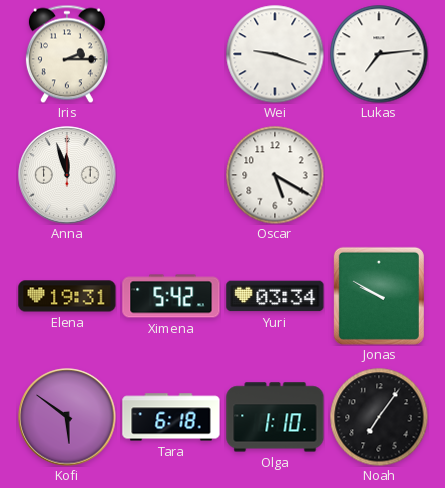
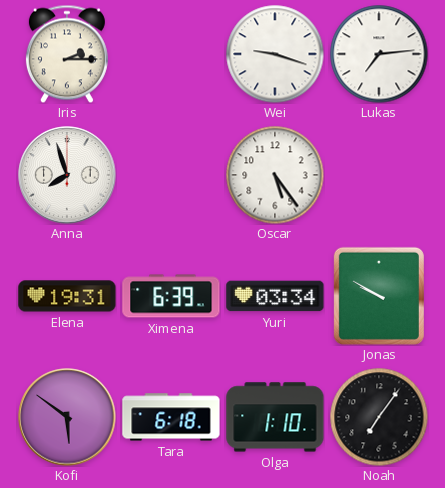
Anna: 11:57 -> 7:57 (67, 175)
Oscar: 5:20 -> 5:24 (275, 175)
Ximena: 5:42 -> 6:39 (171, 296)
